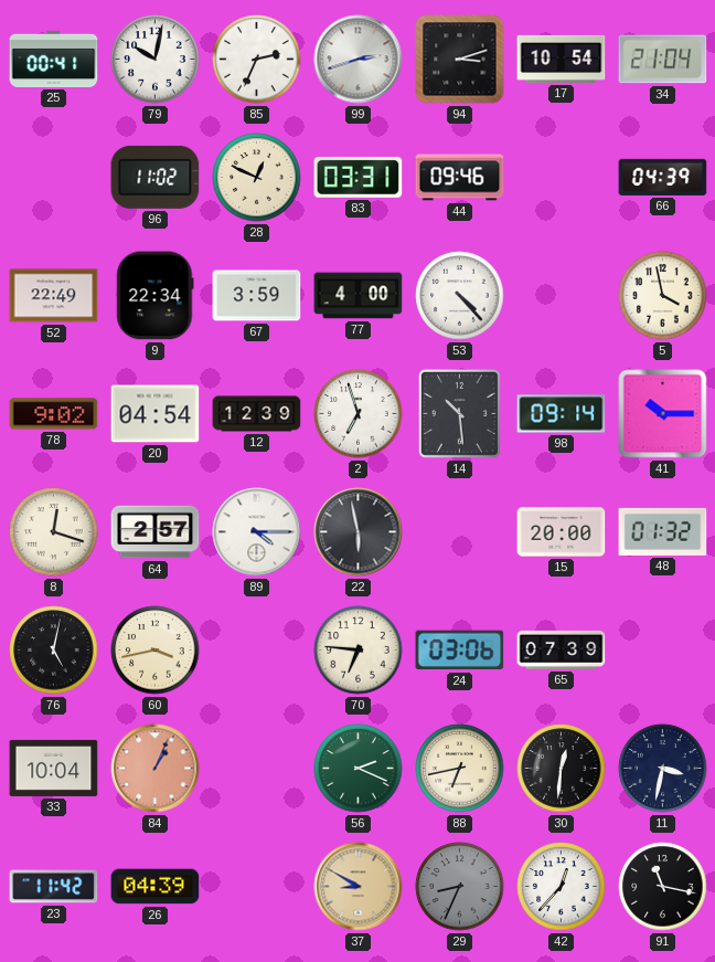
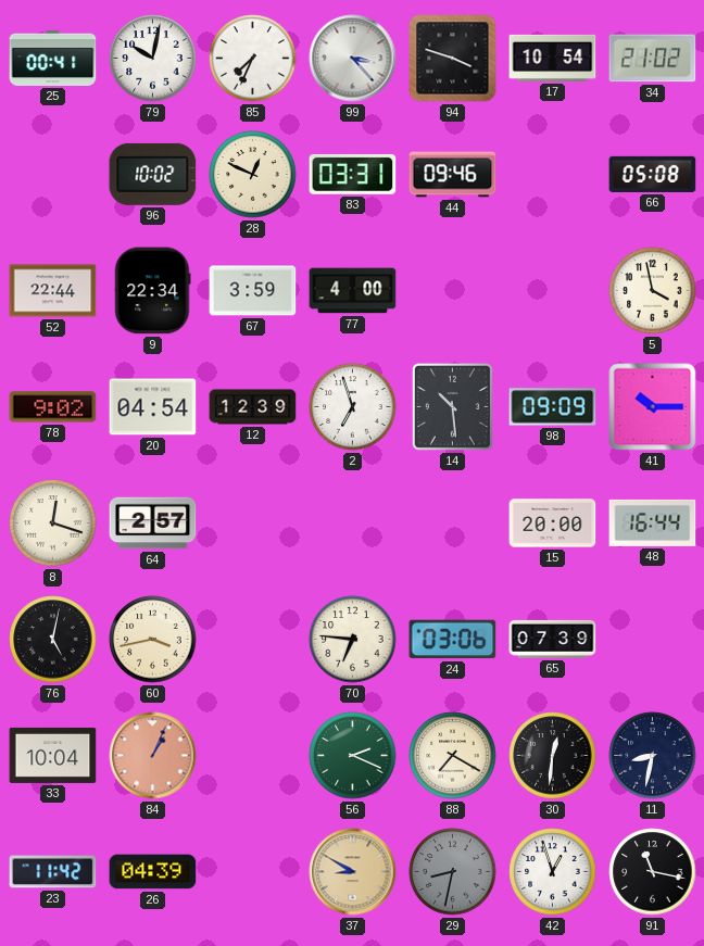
85: 2:34 -> 7:34 (253, 59)
99: 2:42 -> 3:23 (353, 59)
94: 3:12 -> 3:48 (453, 59)
34: 21:04 -> 21:02 (653, 59)
96: 11:02 -> 10:02 (153, 174)
66: 04:39 -> 05:08 (653, 174)
52: 22:49 -> 22:44 (53, 291)
53: 4:23 -> none (460, 296)
98: 09:14 -> 09:09 (553, 407)
89: 4:15 -> none (257, 532)
22: 5:58 -> none (359, 532)
48: 01:32 -> 16:44 (653, 522)
88: 6:43 -> 7:20 (453, 756)
11: 3:32 -> 8:32 (653, 756)
29: 8:34 -> 8:32 (453, 872)
42: 12:37 -> 12:57 (553, 872)
